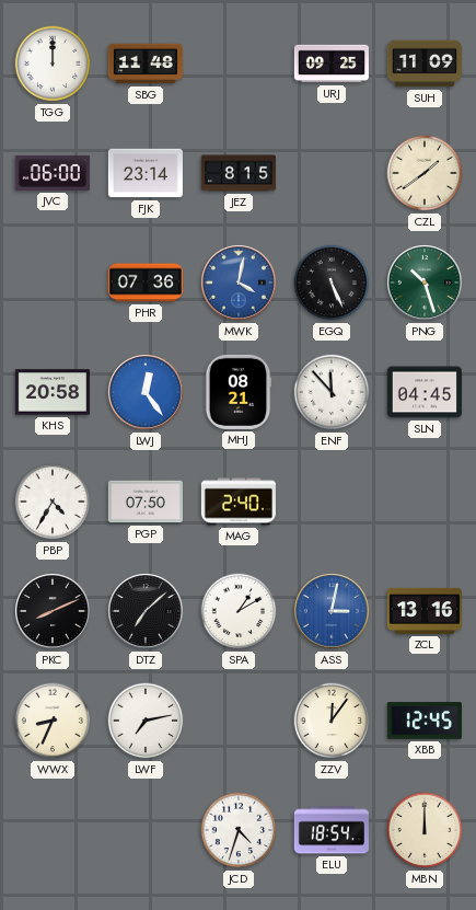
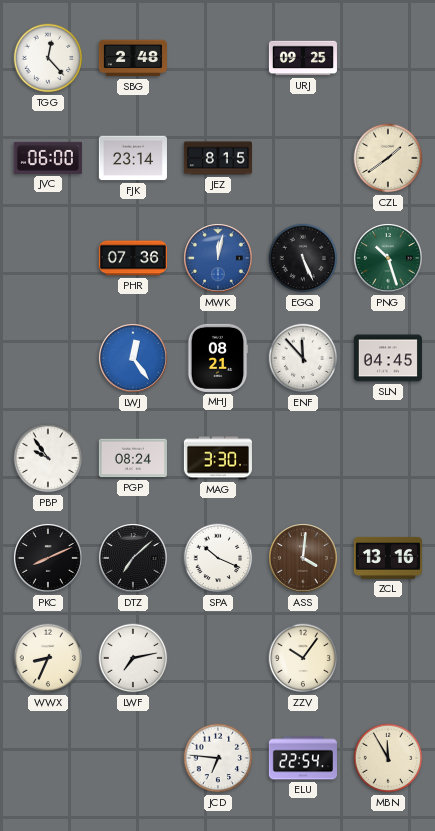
TGG: 12:00 -> 12:23 (48, 58)
SBG: 11:48 -> 2:48 (133, 58)
SUH: 11:09 -> none (425, 64)
MWK: 4:02 -> 12:02 (219, 259)
KHS: 20:58 -> none (53, 392)
PBP: 4:35 -> 9:54 (48, 458)
PGP: 07:50 -> 08:24 (133, 458)
MAG: 2:40 -> 3:30 (218, 458)
SPA: 1:10 -> 10:19 (218, 558)
ASS: 3:02 -> 4:01 (304, 559)
ASS dial: blue -> brown (304, 559)
ZZV: 12:06 -> 10:06 (303, 658)
XBB: 12:45 -> none (425, 721)
JCD: 4:33 -> 6:46 (218, 758)
ELU: 18:54 -> 22:54 (303, 758)
MBN: 12:00 -> 11:55 (388, 758)
